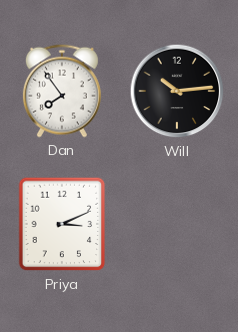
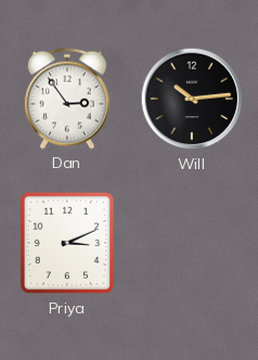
Dan: 7:54 -> 2:54 (67, 99)
